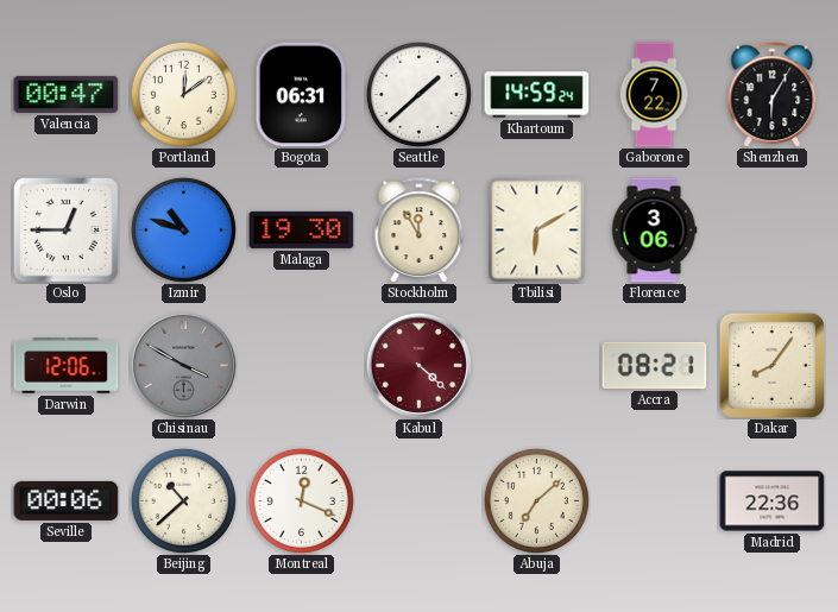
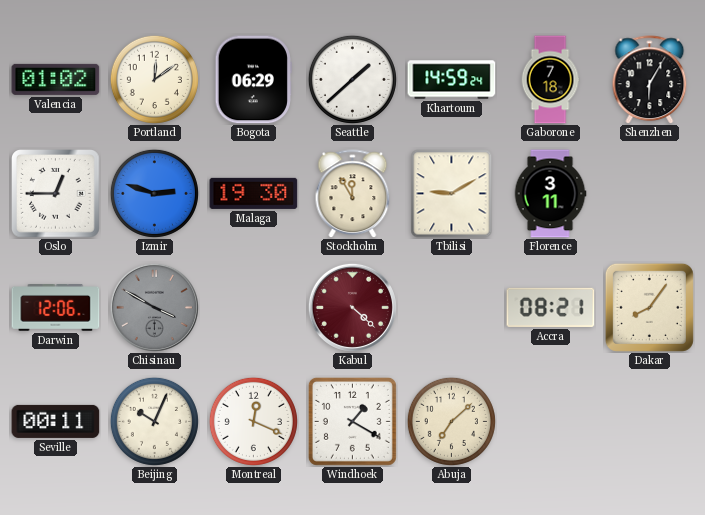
Valencia: 00:47 -> 01:02 (56, 79)
Bogota: 06:31 -> 06:29 (253, 80)
Gaborone: 7:22 -> 7:18 (550, 80)
Izmir: 10:48 -> 2:48 (154, 193)
Tbilisi: 6:10 -> 9:10 (452, 194)
Florence: 3:06 -> 3:11 (550, 194)
Seville: 00:06 -> 00:11 (56, 421)
Beijing: 10:38 -> 10:04 (154, 421)
Windhoek: none -> 1:20 (352, 421)
Madrid: 22:36 -> none (773, 501)
